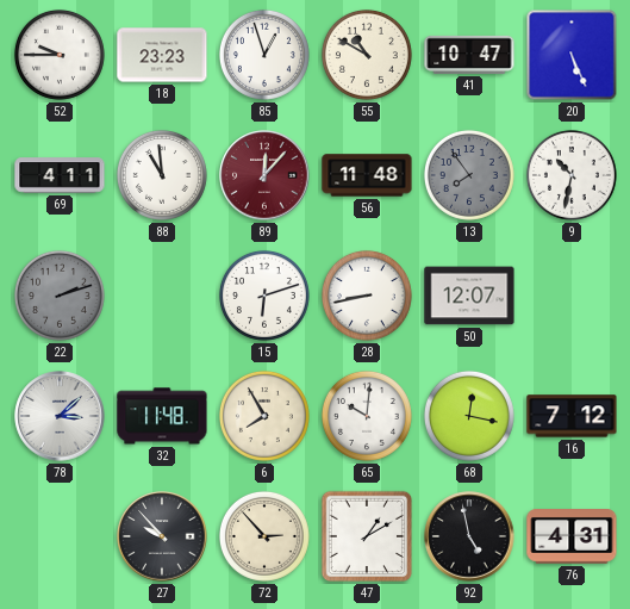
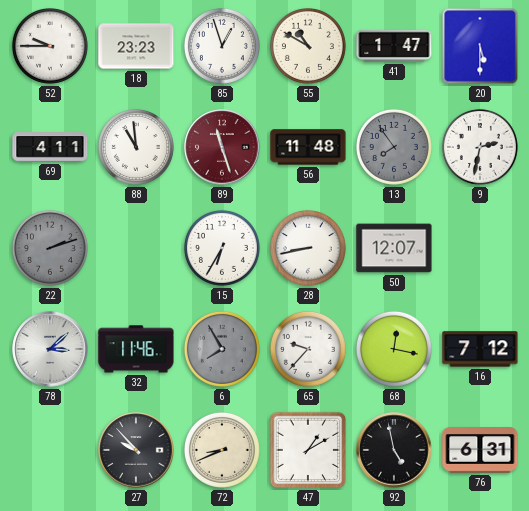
41: 10:47 -> 1:47 (394, 46)
20: 5:26 -> 5:30 (480, 46)
89: 12:07 -> 11:27 (222, 147)
9: 10:32 -> 2:32 (480, 147)
15: 6:12 -> 6:35 (222, 248)
32: 11:48 -> 11:46 (136, 349)
6 dial: cream -> grey (222, 349)
65: 10:01 -> 9:37 (308, 349)
72: 2:53 -> 8:41 (222, 450)
76: 4:31 -> 6:31 (480, 451)
